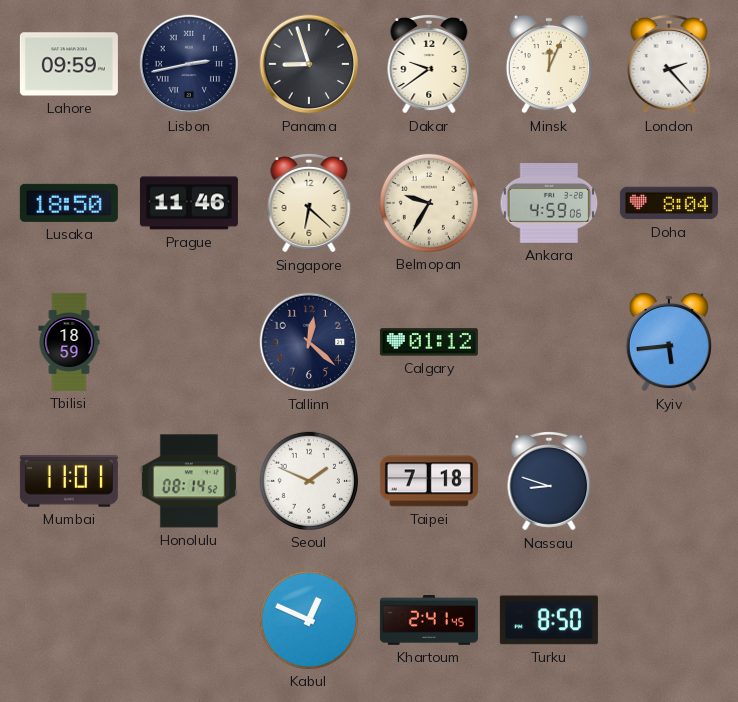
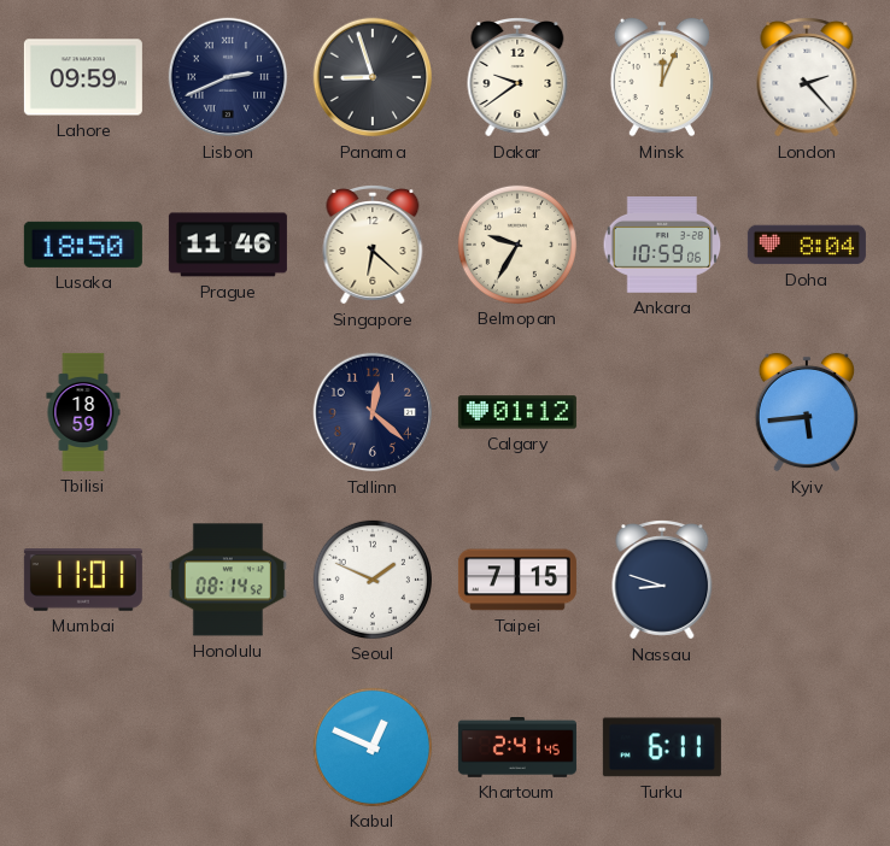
Lisbon: 2:43 -> 2:41 (228, 77)
Ankara: 4:59 -> 10:59 (662, 246)
Taipei: 7:18 -> 7:15 (517, 580)
Turku: 8:50 -> 6:11 (662, 747)
